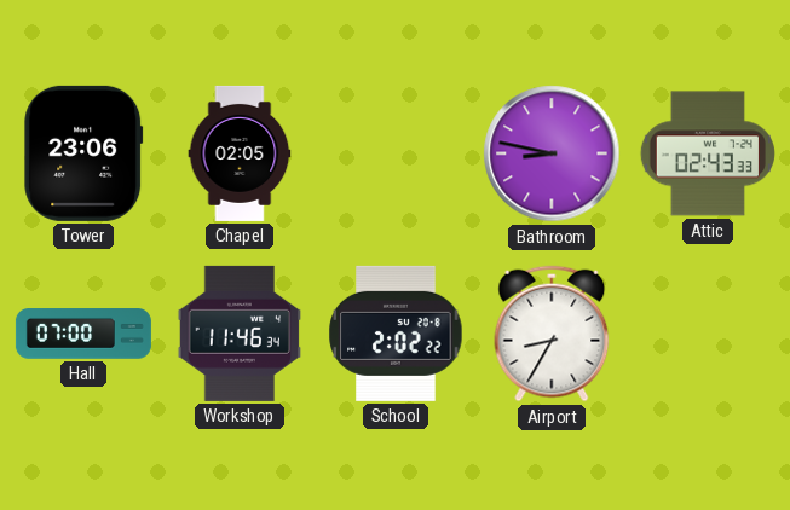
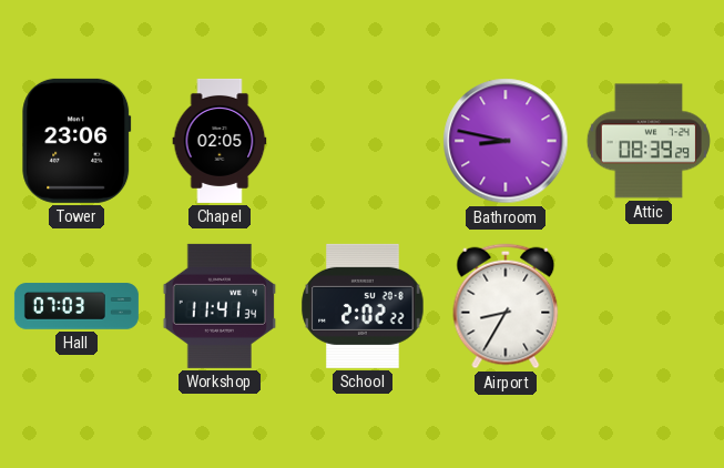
Attic: 02:43 -> 08:39 (649, 141)
Hall: 07:00 -> 07:03 (77, 306)
Workshop: 11:46 -> 11:41 (220, 306)
